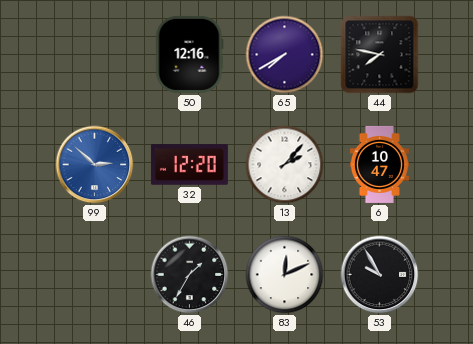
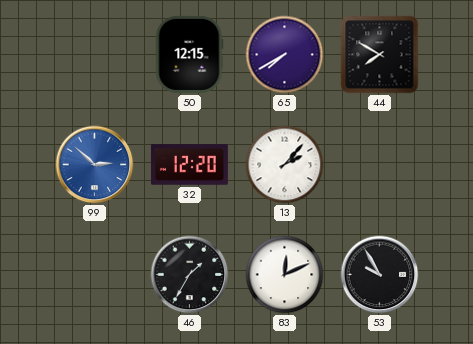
50: 12:16 -> 12:15 (189, 54)
44: 7:47 -> 7:50 (380, 55)
6: 10:47 -> none (379, 164)
